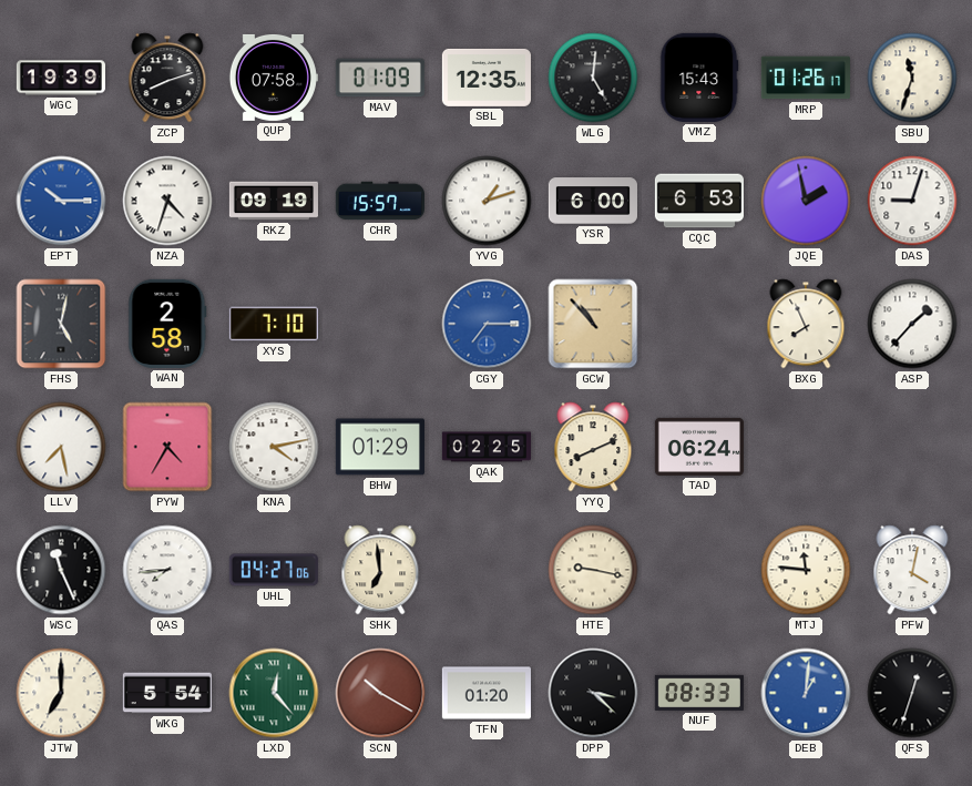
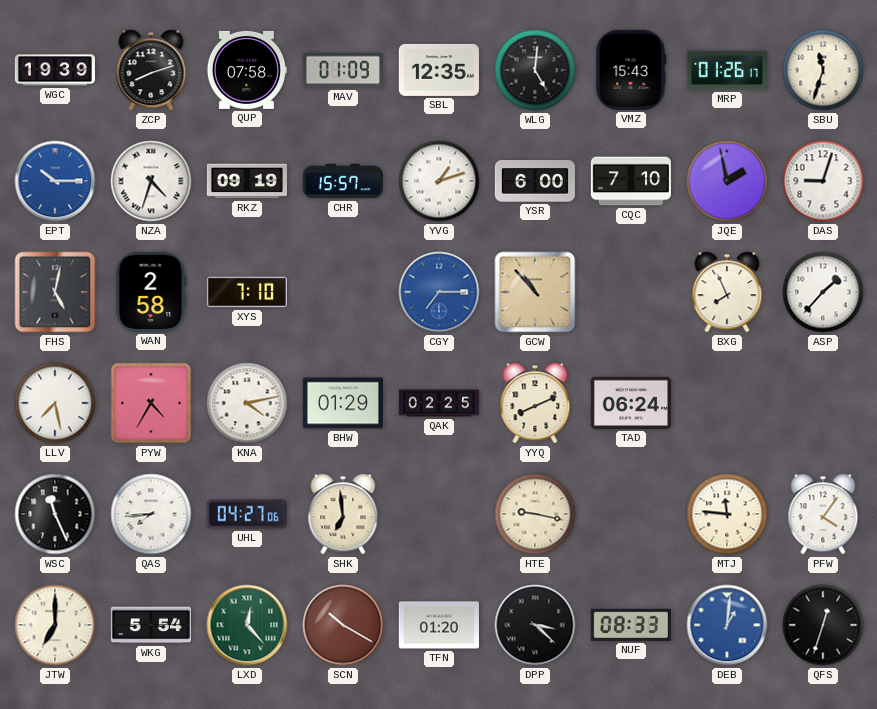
CQC: 6:53 -> 7:10 (631, 181)
PFW: 4:02 -> 4:06 (823, 514)
